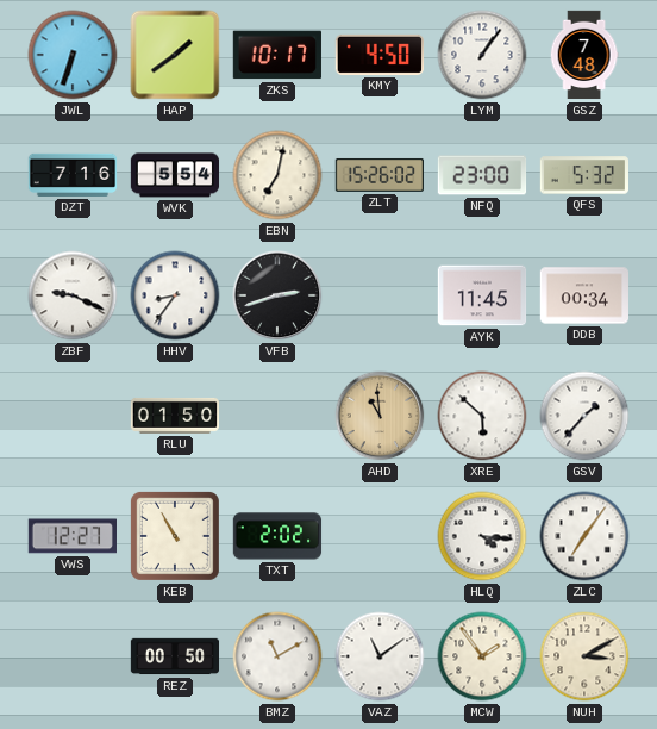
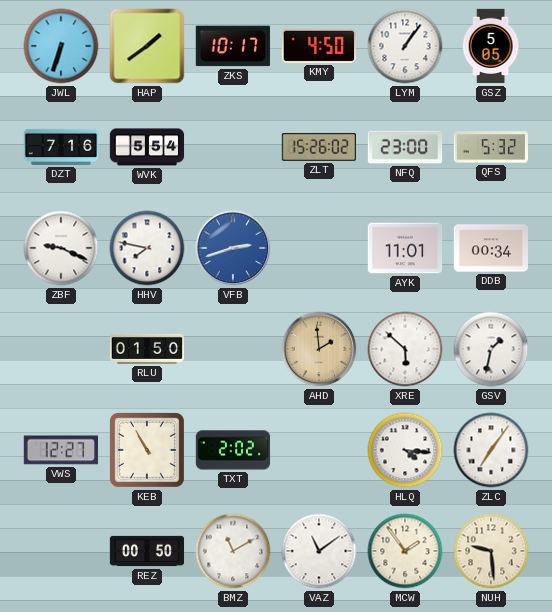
GSZ: 7:48 -> 5:05 (491, 46)
EBN: 7:02 -> none (277, 175)
HHV: 8:36 -> 7:47 (147, 248)
VFB dial: black -> blue (233, 248)
AYK: 11:45 -> 11:01 (405, 248)
AHD: 10:59 -> 1:59 (319, 349)
GSV: 1:37 -> 1:32 (491, 349)
NUH: 3:10 -> 9:29 (491, 551)
